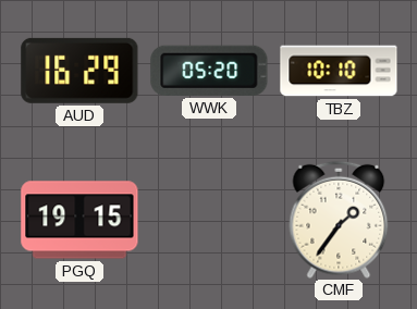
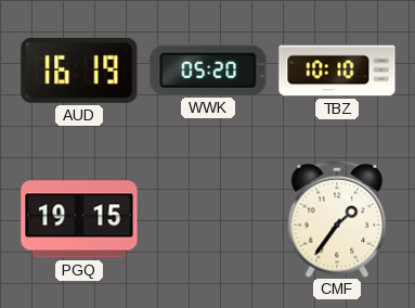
AUD: 16:29 -> 16:19 (79, 70)
